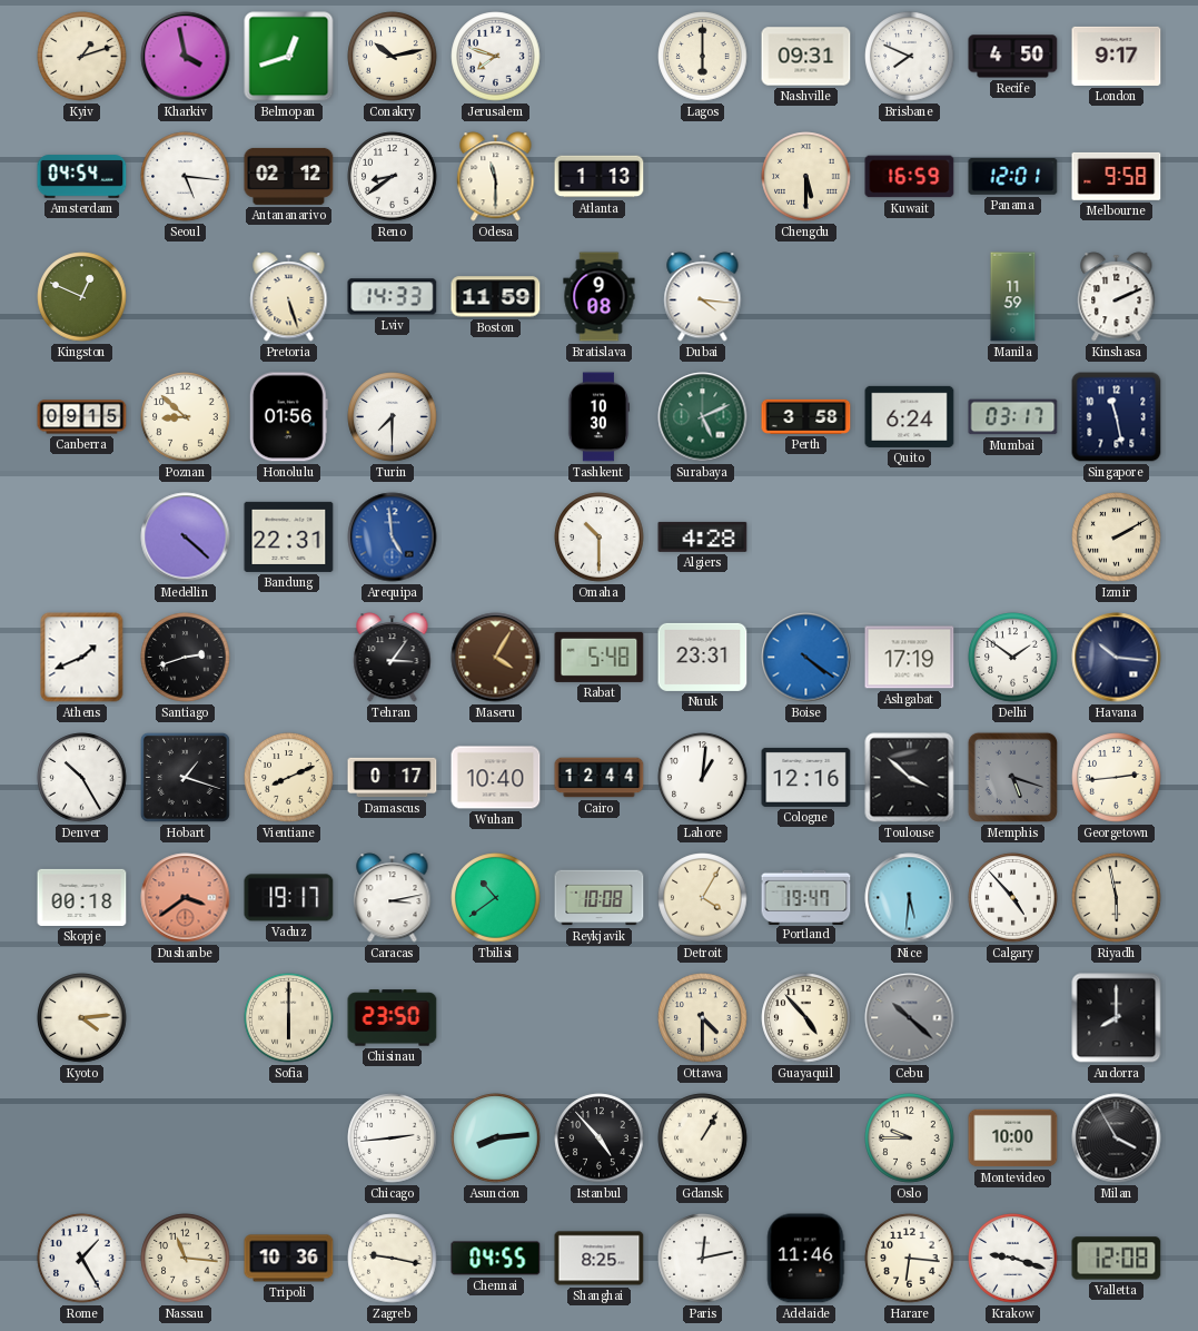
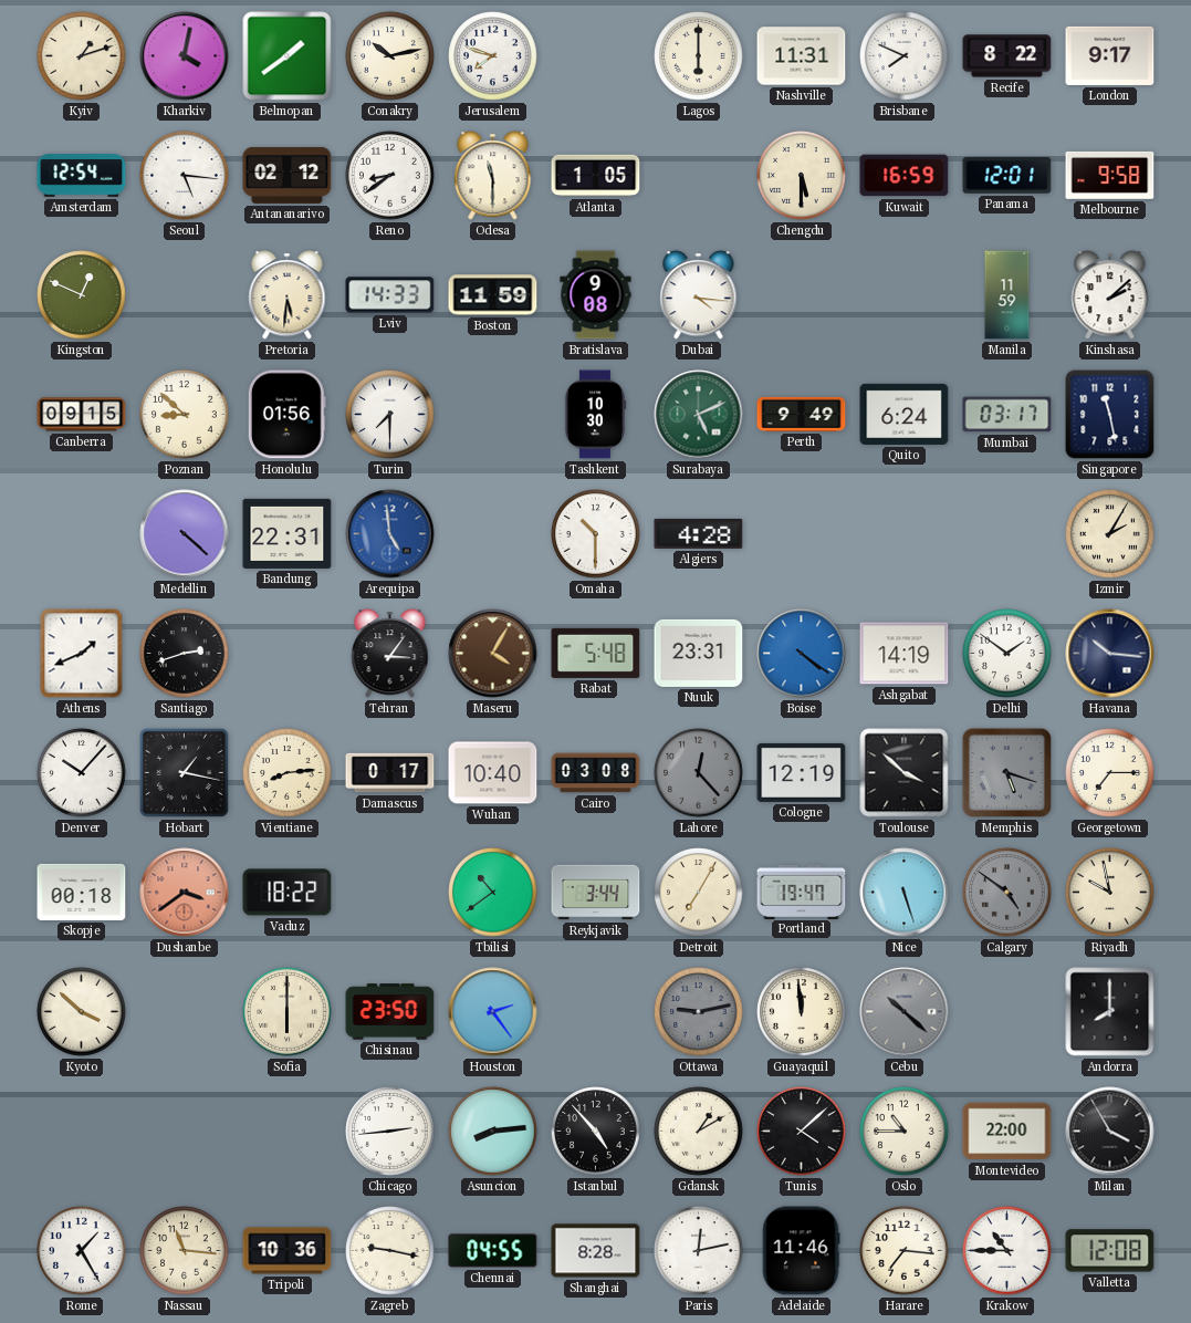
Kharkiv: 3:58 -> 4:02 (185, 56)
Belmopan: 12:42 -> 1:39 (288, 56)
Nashville: 09:31 -> 11:31 (802, 56)
Recife: 4:50 -> 8:22 (1007, 56)
Amsterdam: 04:54 -> 12:54 (82, 176)
Atlanta: 1:13 -> 1:05 (596, 176)
Pretoria: 5:27 -> 5:31 (288, 295)
Kinshasa: 2:11 -> 2:08 (1110, 295)
Perth: 3:58 -> 9:49 (802, 414)
Izmir: 2:10 -> 2:05 (1110, 534)
Ashgabat: 17:19 -> 14:19 (905, 654)
Denver: 10:25 -> 10:07 (82, 773)
Hobart: 1:18 -> 1:17 (184, 772)
Vientiane: 8:11 -> 8:14 (288, 773)
Cairo: 12:44 -> 03:08 (596, 773)
Lahore: 1:01 -> 12:23 (699, 773)
Lahore dial: white -> grey (699, 773)
Cologne: 12:16 -> 12:19 (802, 772)
Georgetown: 2:44 -> 7:15 (1110, 773)
Vaduz: 19:17 -> 18:22 (288, 893)
Caracas: 3:13 -> none (393, 898)
Reykjavik: 10:08 -> 3:44 (596, 893)
Detroit: 4:05 -> 7:05 (699, 893)
Nice: 5:31 -> 5:27 (905, 893)
Calgary: 4:53 -> 4:51 (1007, 893)
Calgary dial: white -> grey (1007, 893)
Riyadh: 5:58 -> 9:58 (1110, 893)
Kyoto: 4:14 -> 3:52 (82, 1012)
Houston: none -> 2:24 (493, 1012)
Ottawa: 4:30 -> 9:13 (699, 1012)
Ottawa dial: cream -> grey (699, 1012)
Guayaquil: 4:53 -> 11:59 (802, 1012)
Gdansk: 1:05 -> 1:10 (699, 1132)
Tunis: none -> 4:08 (802, 1132)
Oslo: 9:45 -> 10:45 (905, 1132)
Montevideo: 10:00 -> 22:00 (1007, 1132)
Shanghai: 8:25 -> 8:28 (596, 1251)
Harare: 6:16 -> 7:16 (905, 1251)
Krakow: 9:18 -> 10:45 (1007, 1251)
